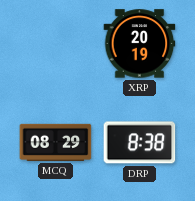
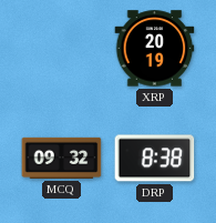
MCQ: 08:29 -> 09:32 (62, 158)
